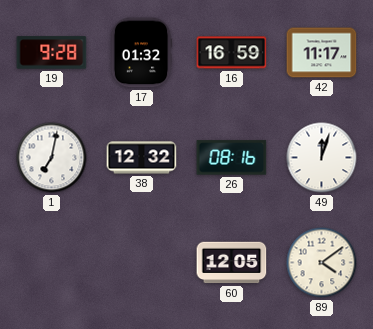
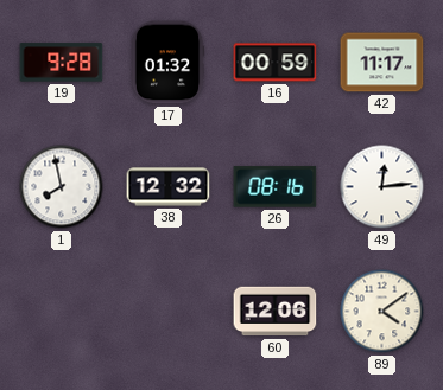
16: 16:59 -> 00:59 (276, 63)
1: 7:02 -> 7:58 (62, 187)
49: 12:03 -> 12:14 (382, 187)
60: 12:05 -> 12:06 (276, 312)
